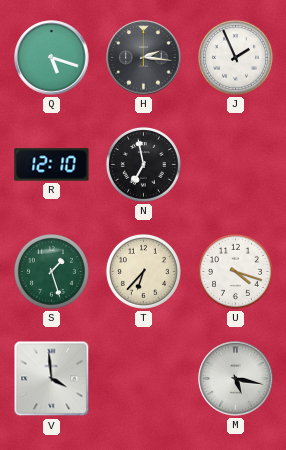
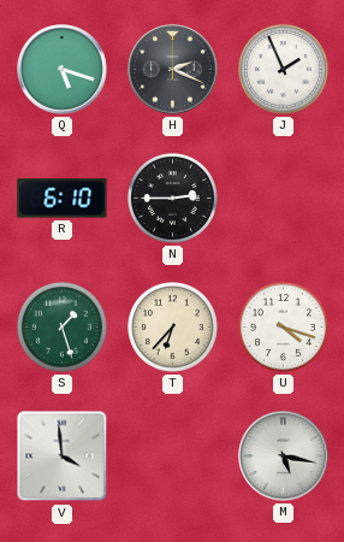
H: 2:16 -> 2:19 (173, 70)
R: 12:10 -> 6:10 (63, 199)
N: 6:58 -> 2:45 (172, 198)
